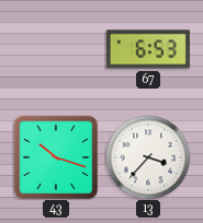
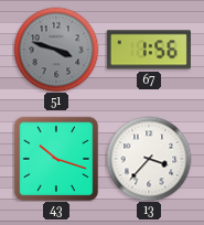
51: none -> 3:48 (56, 50)
67: 6:53 -> 1:56 (149, 50)
